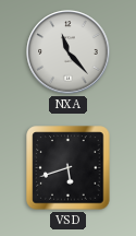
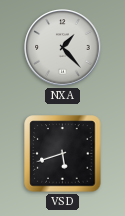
NXA: 11:23 -> 1:23 (63, 48)
